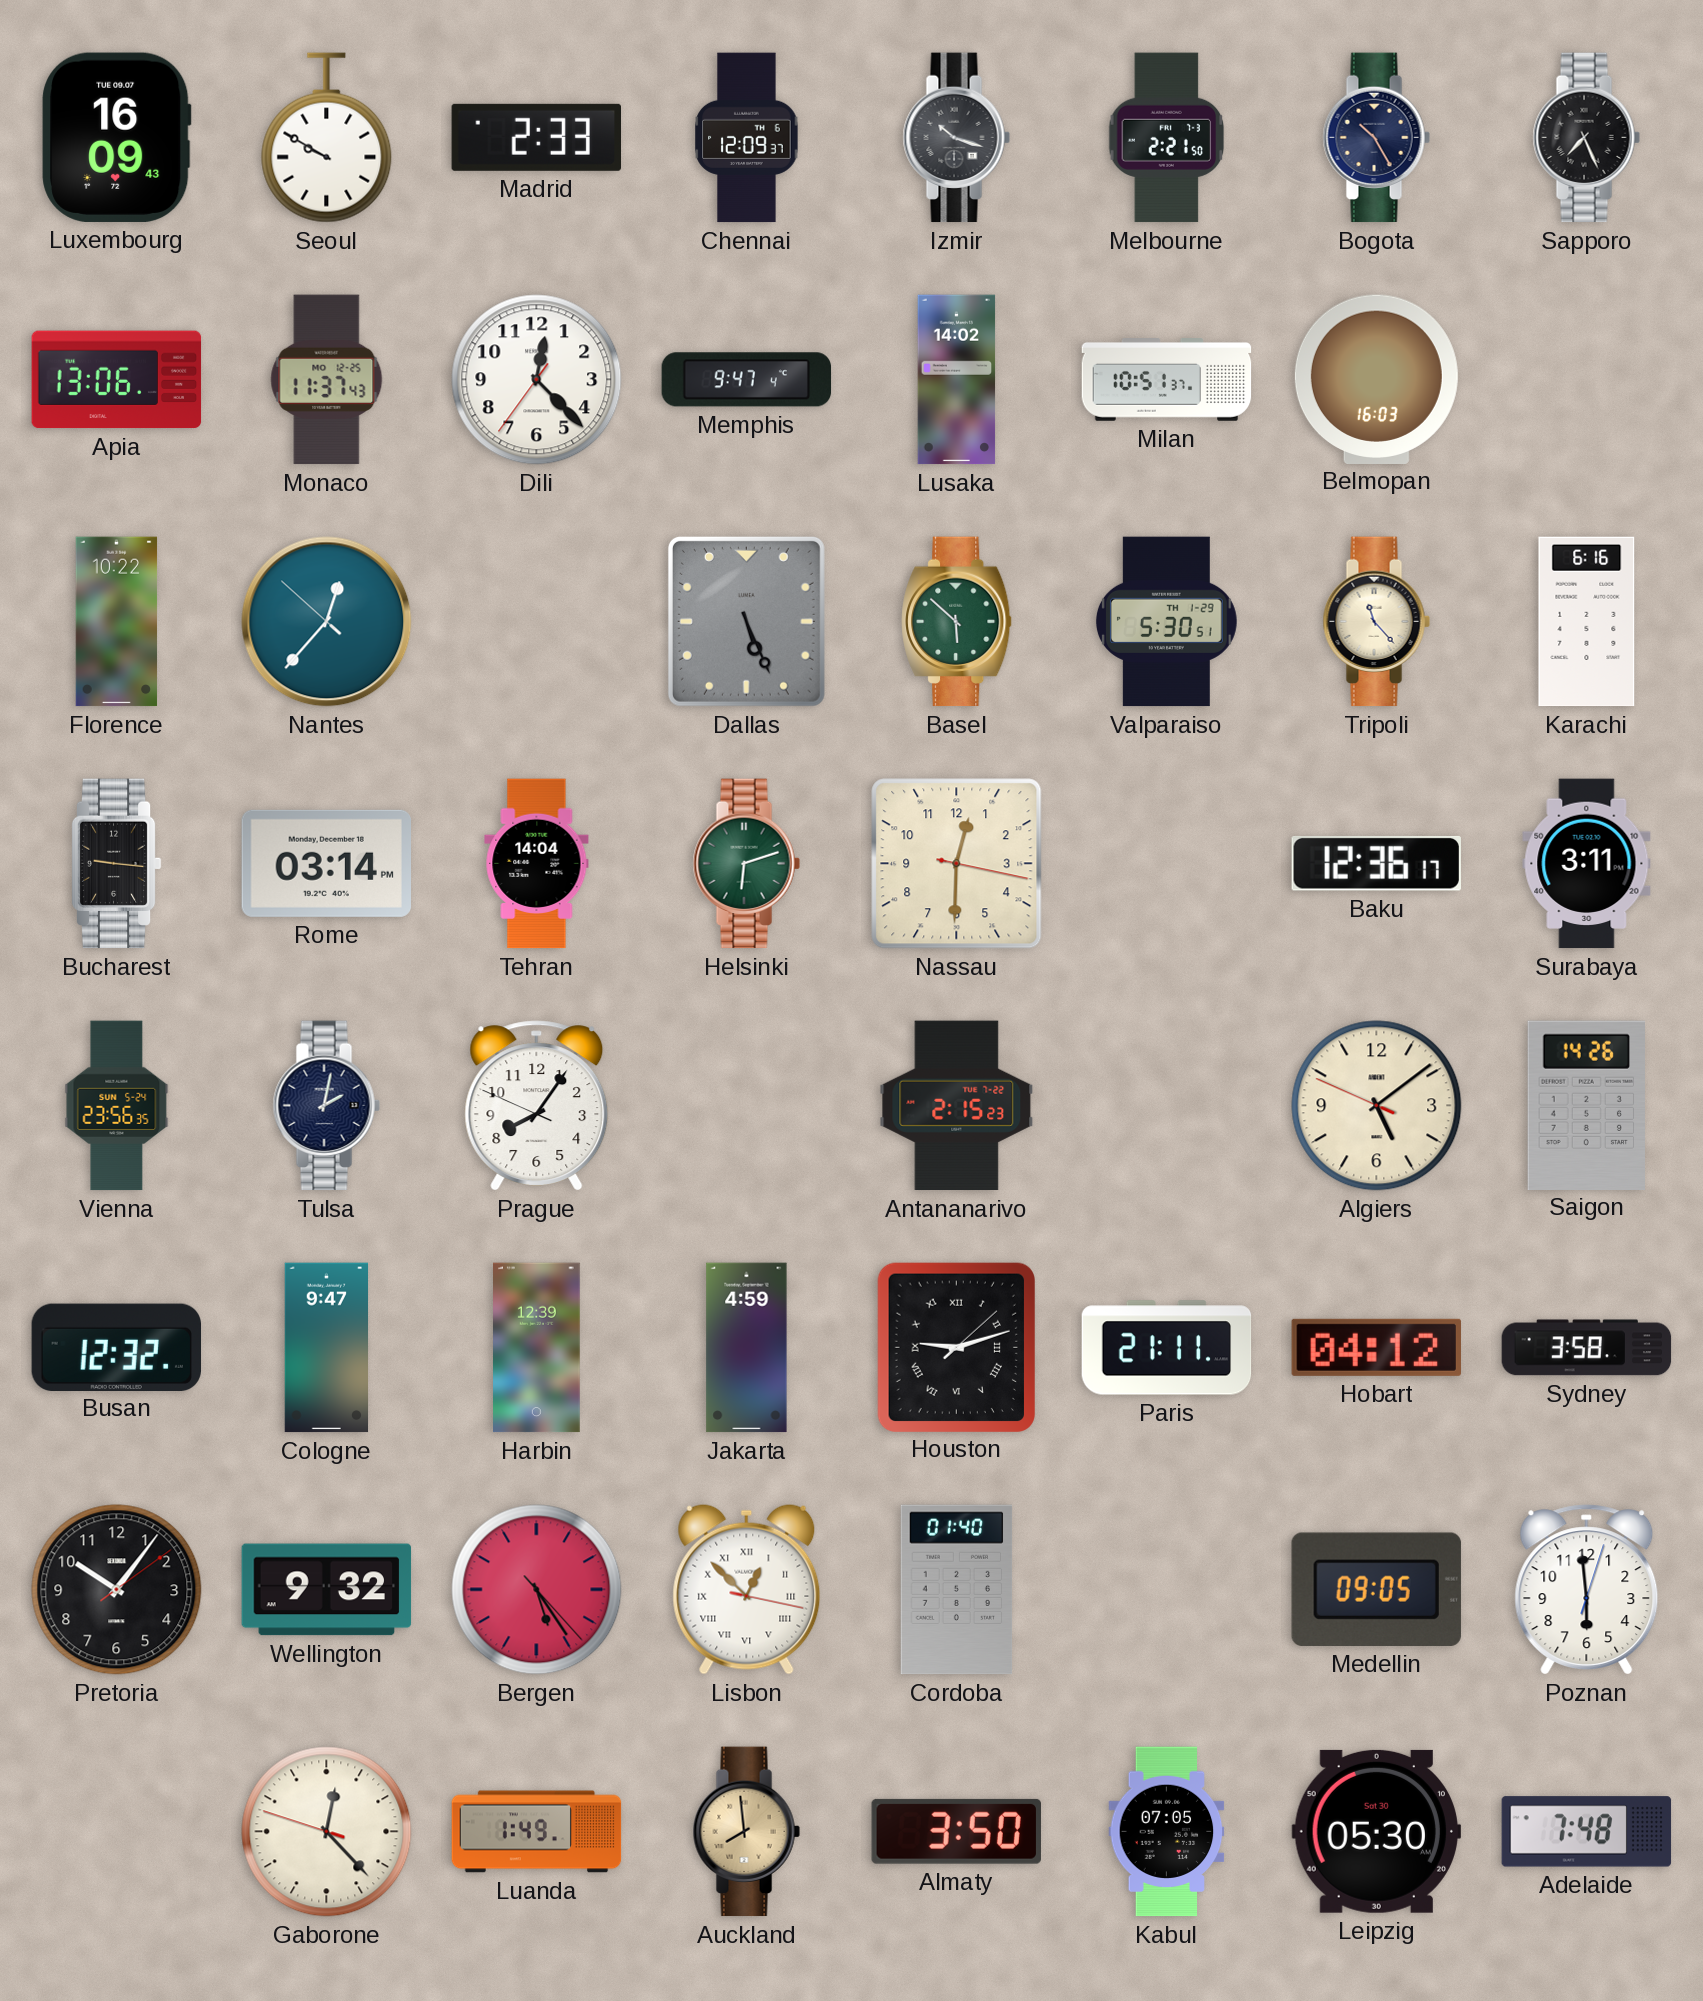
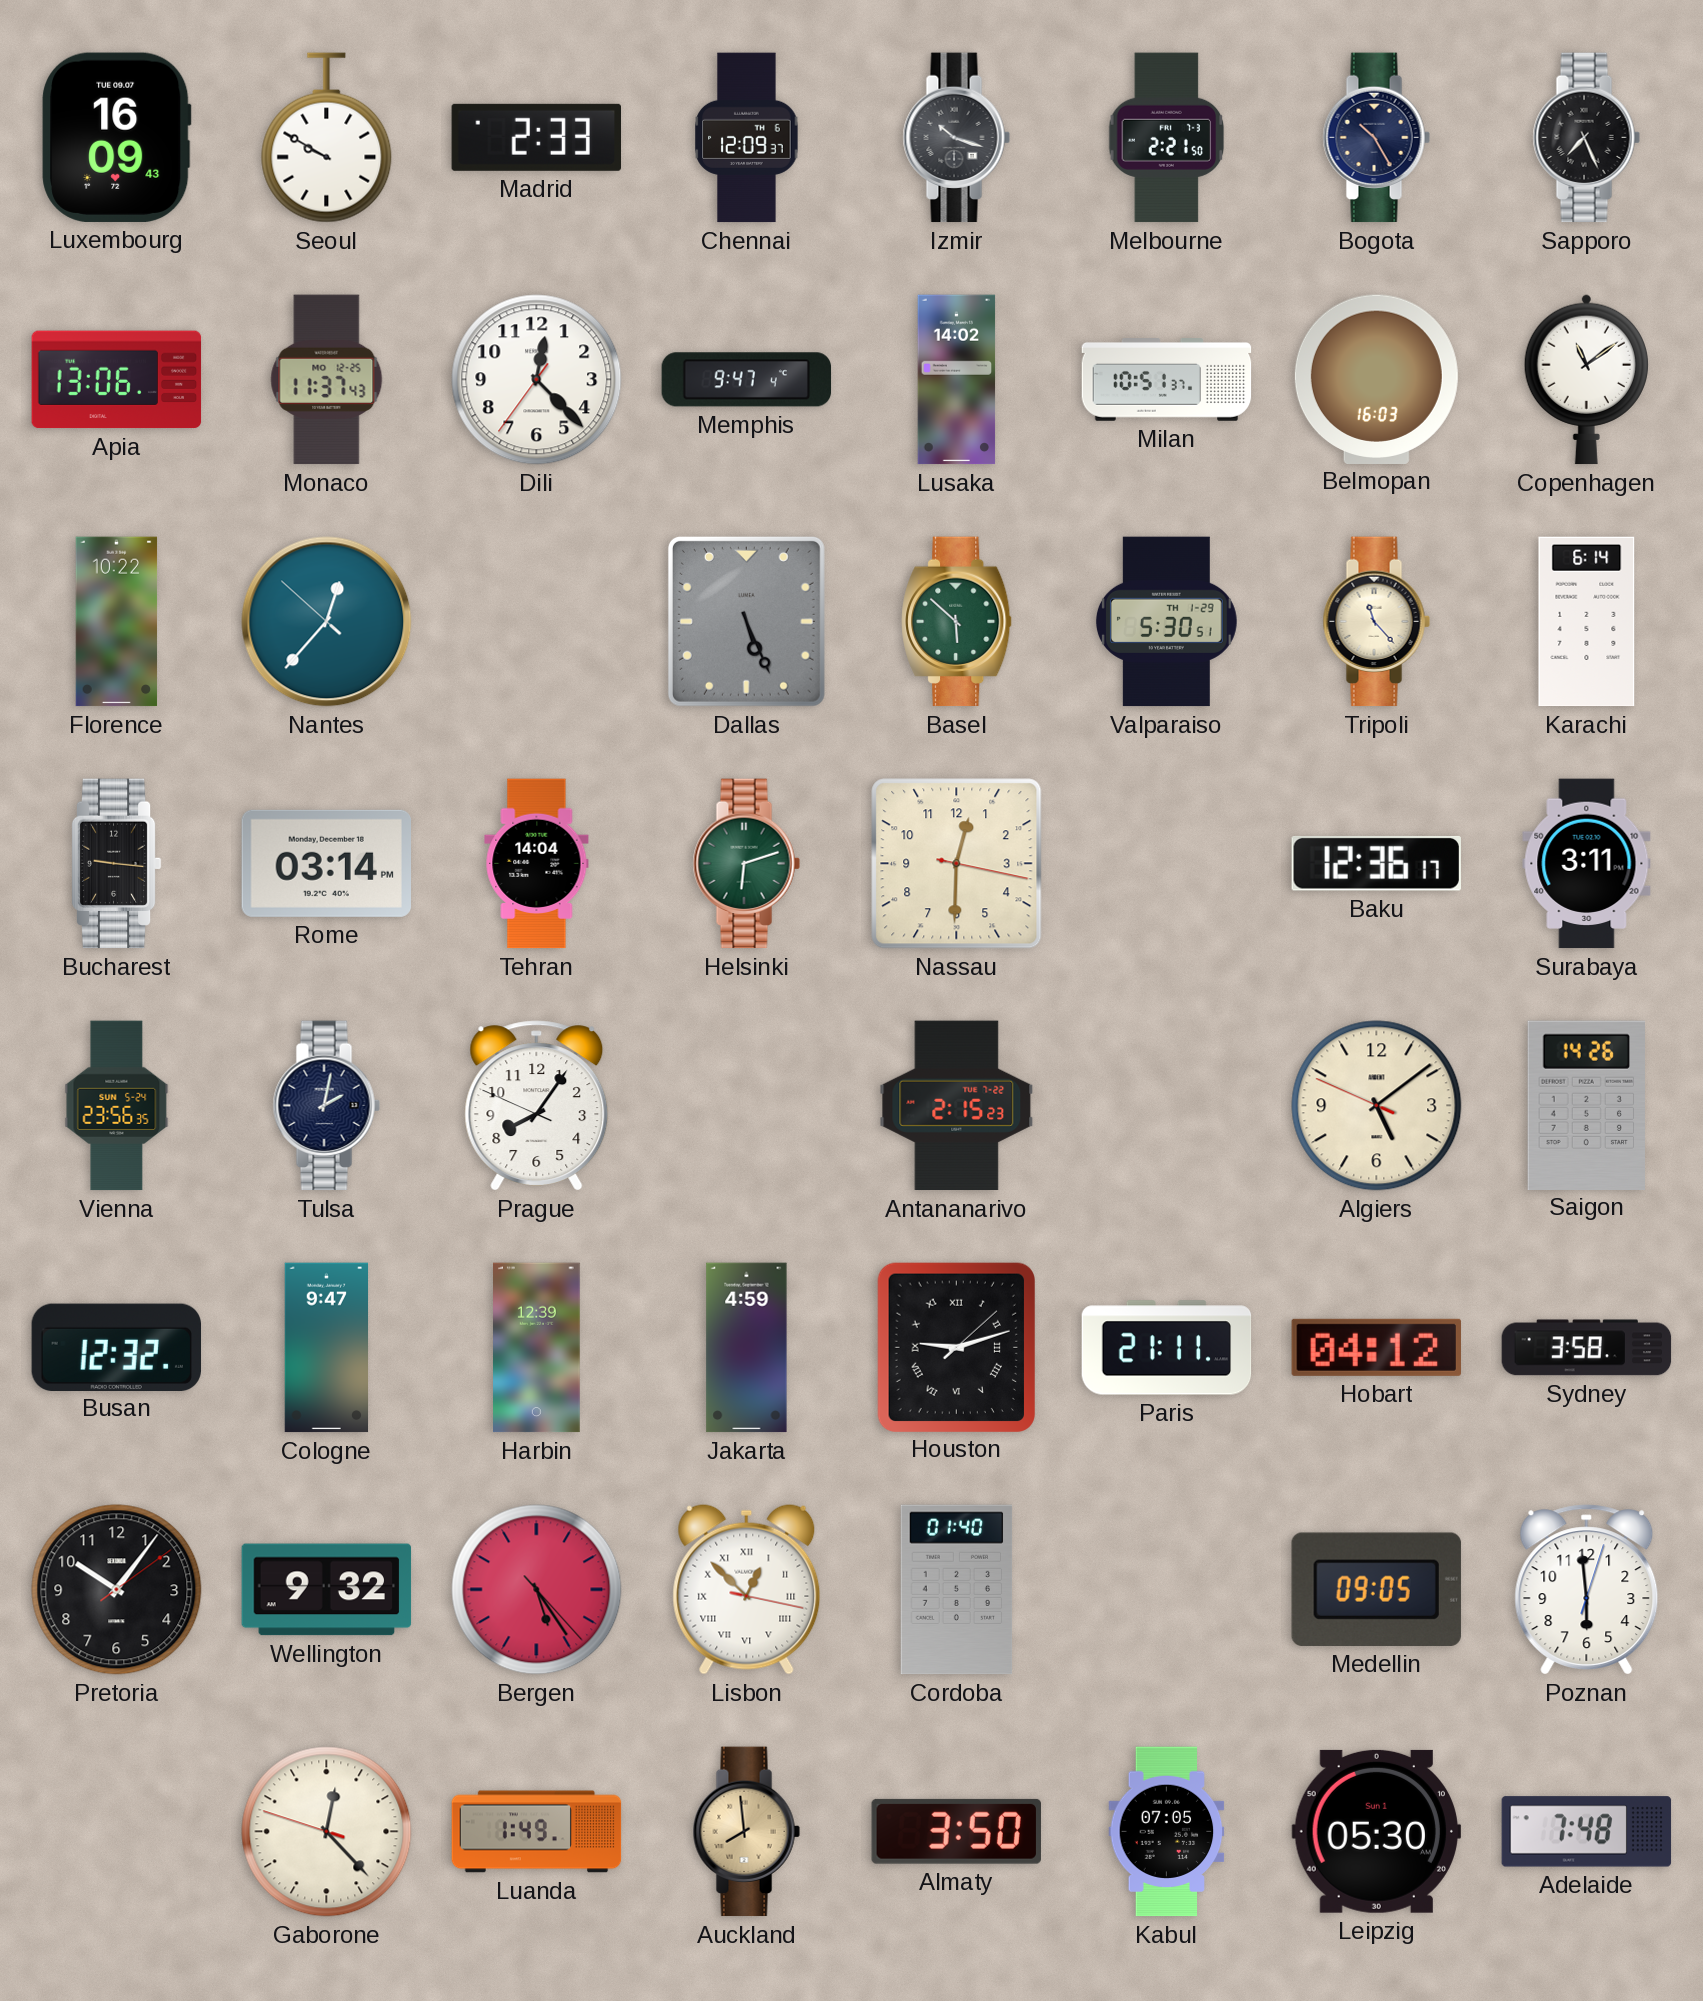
Copenhagen: none -> 11:09 (1586, 380)
Karachi: 6:16 -> 6:14 (1587, 622)
Leipzig date: Sat 30 -> Sun 1 (1376, 1831)
